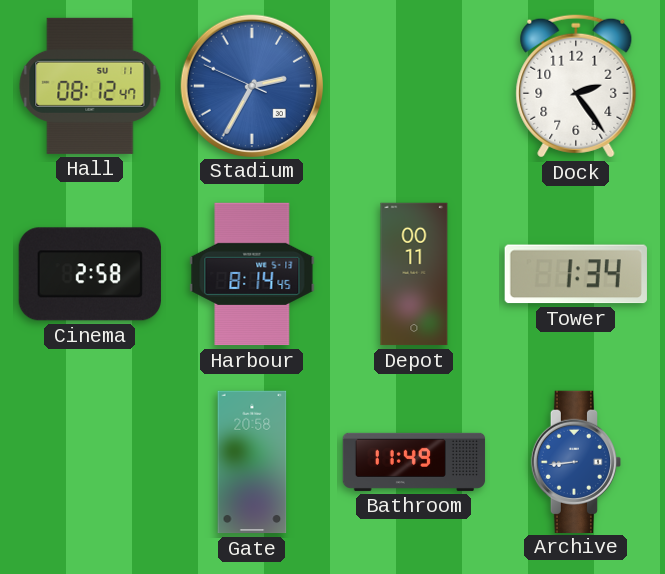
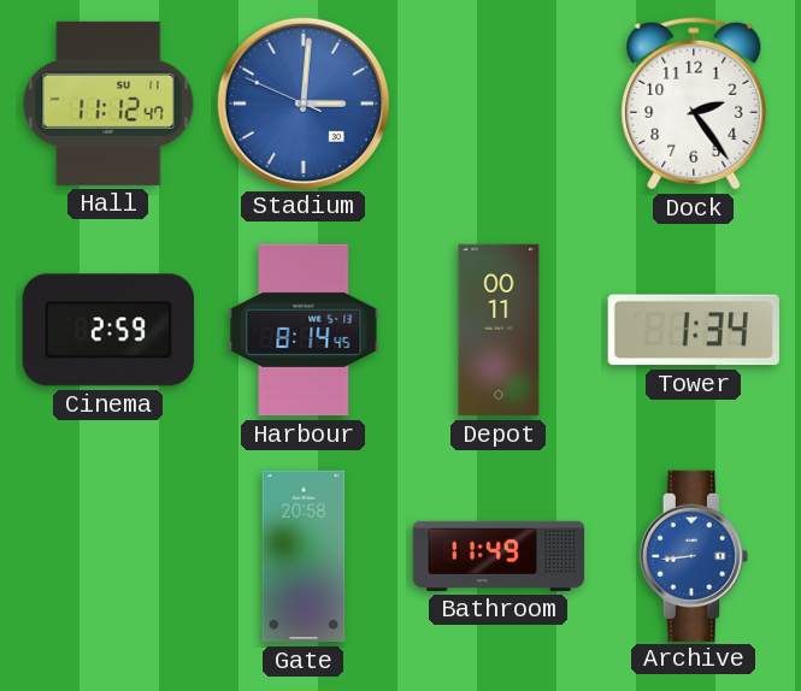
Hall: 08:12 -> 11:12 (108, 104)
Stadium: 2:34 -> 3:00 (302, 102)
Cinema: 2:58 -> 2:59 (108, 330)
